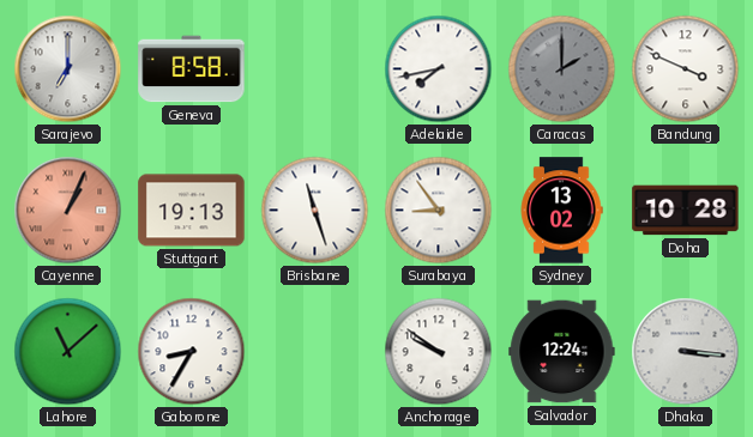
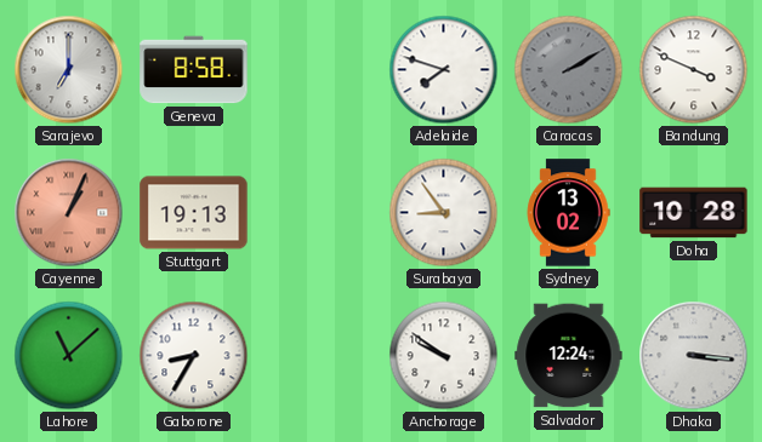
Adelaide: 7:43 -> 7:48 (444, 70)
Caracas: 2:00 -> 2:10 (569, 70)
Brisbane: 11:27 -> none (315, 211)
